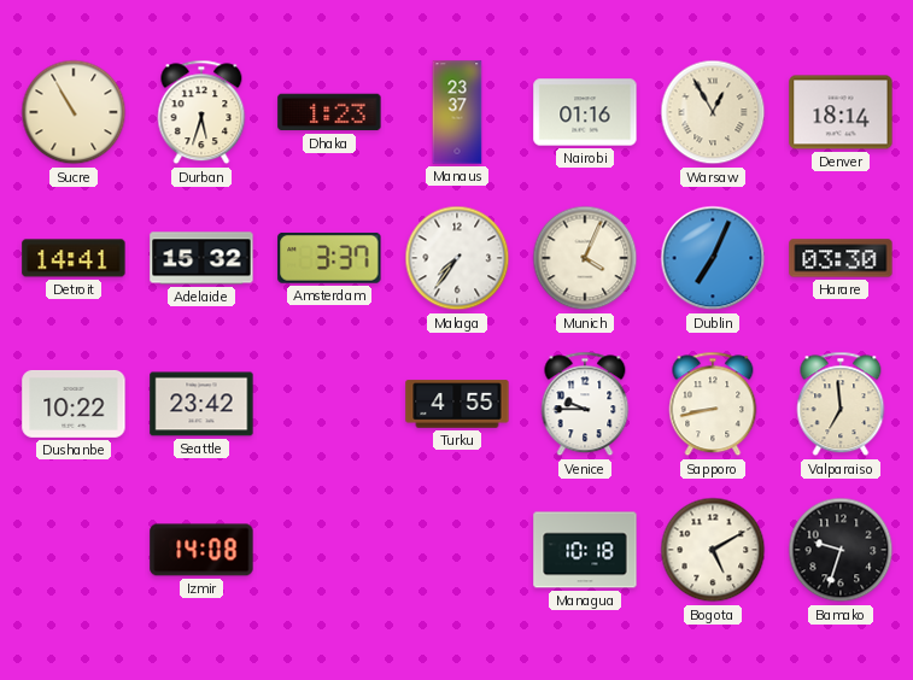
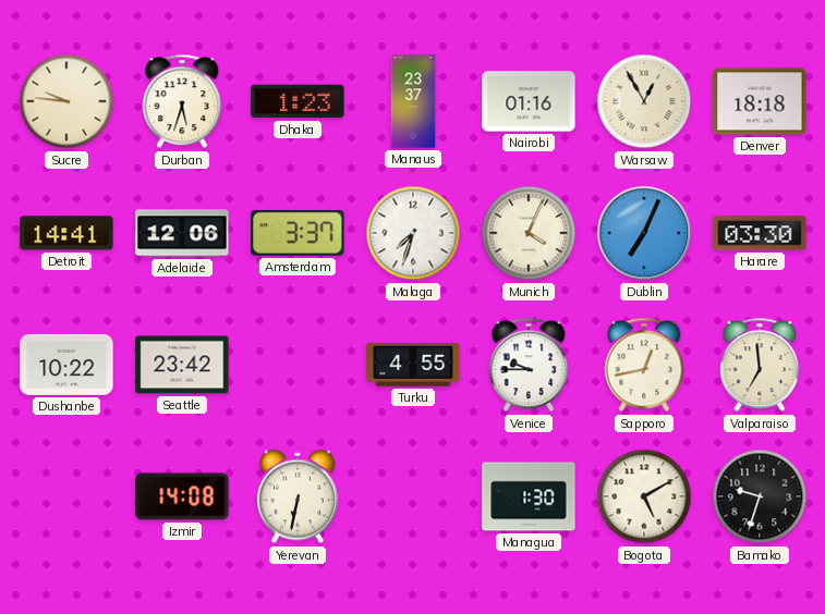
Sucre: 10:55 -> 9:46 (66, 101)
Denver: 18:14 -> 18:18 (760, 101)
Adelaide: 15:32 -> 12:06 (182, 233)
Malaga: 7:36 -> 7:33 (413, 233)
Sapporo: 8:43 -> 12:43 (644, 365)
Yerevan: none -> 6:32 (298, 496)
Managua: 10:18 -> 1:30 (529, 496)
